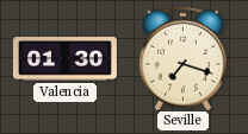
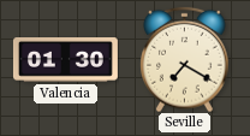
Seville: 7:18 -> 7:20 (185, 59)
